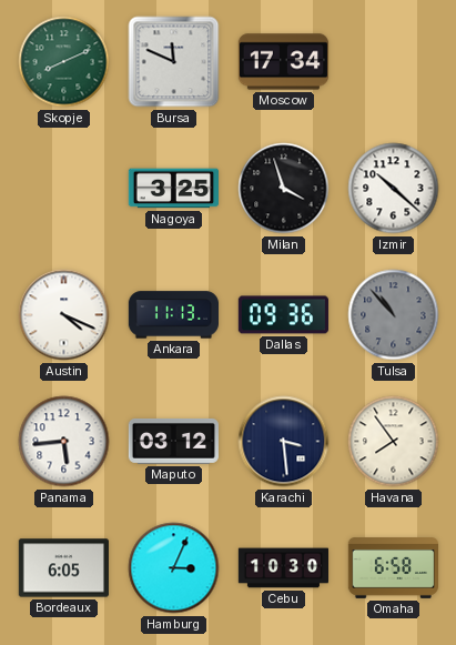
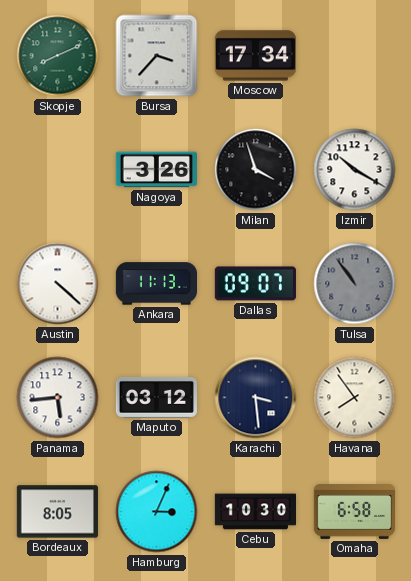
Bursa: 11:49 -> 3:37 (157, 56)
Nagoya: 3:25 -> 3:26 (156, 170)
Izmir: 10:22 -> 10:20 (355, 170)
Austin: 4:19 -> 4:22 (58, 284)
Dallas: 09:36 -> 09:07 (255, 284)
Tulsa: 10:53 -> 10:54 (355, 284)
Bordeaux: 6:05 -> 8:05 (57, 512)
